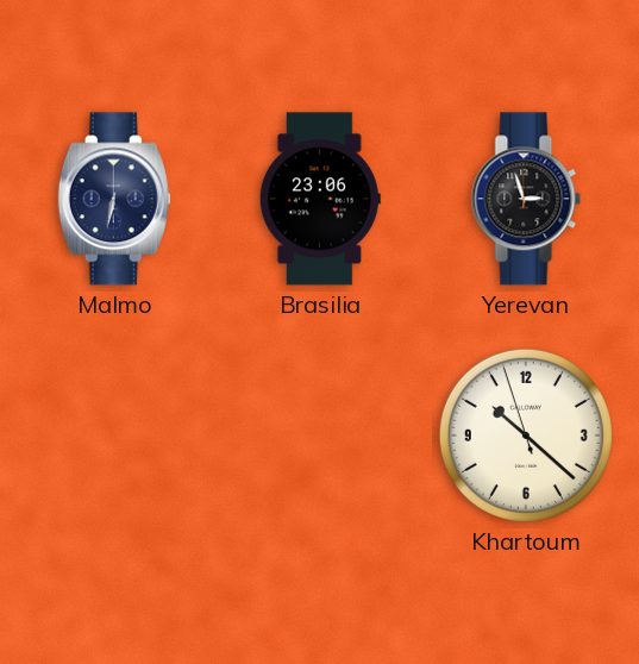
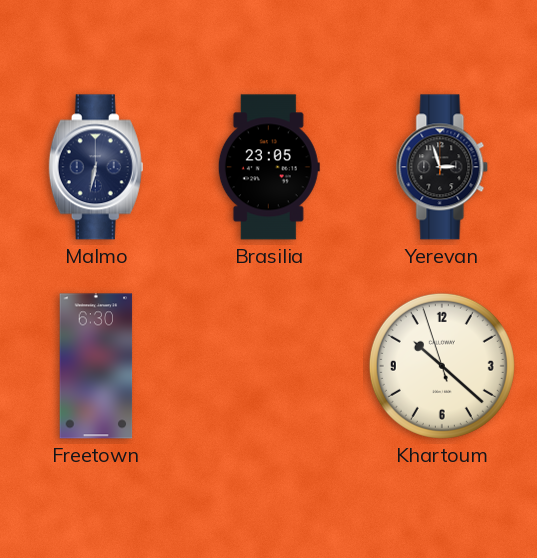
Brasilia: 23:06 -> 23:05 (269, 167)
Freetown: none -> 6:30 (96, 366)
